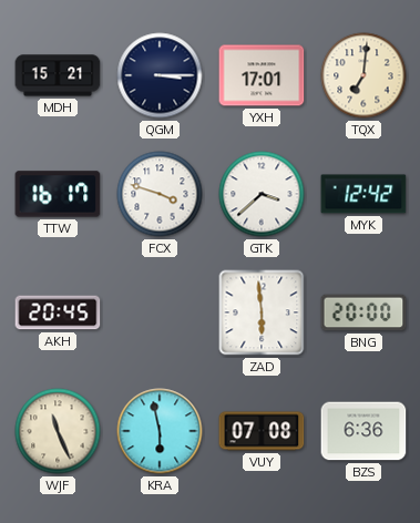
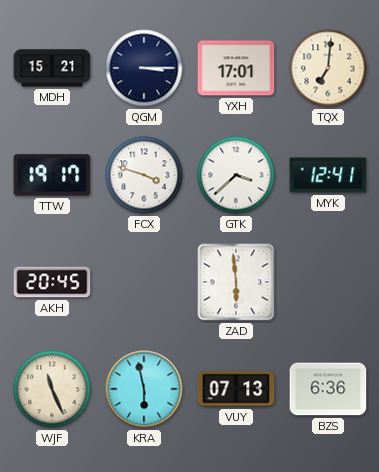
TTW: 16:17 -> 19:17 (52, 175)
MYK: 12:42 -> 12:41 (328, 175)
BNG: 20:00 -> none (363, 312)
VUY: 07:08 -> 07:13 (236, 389)
